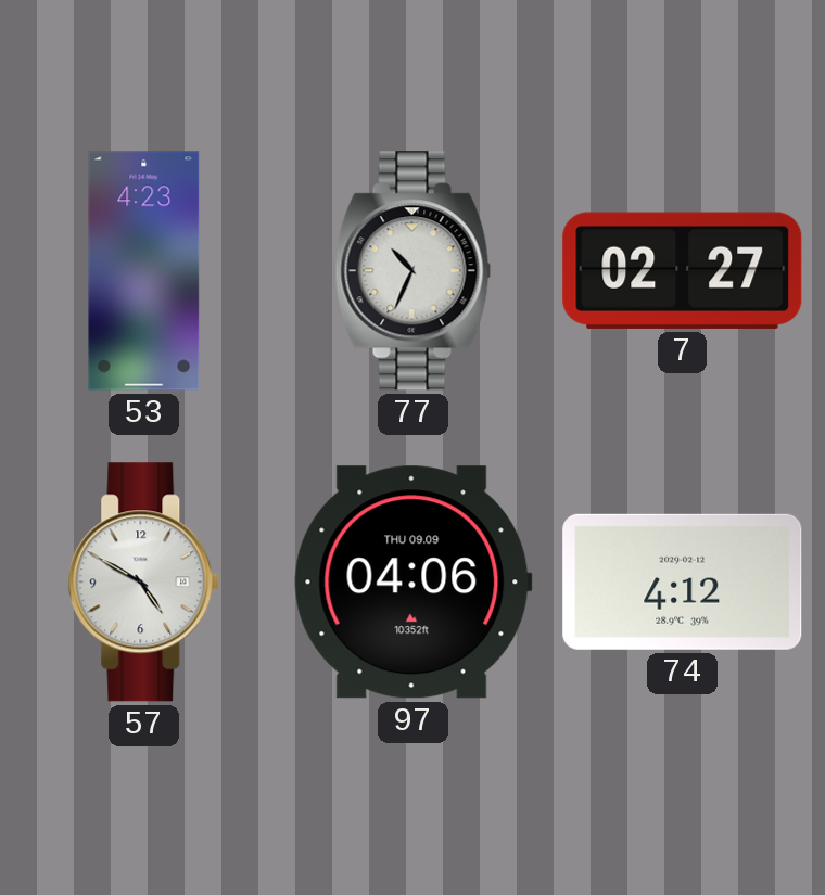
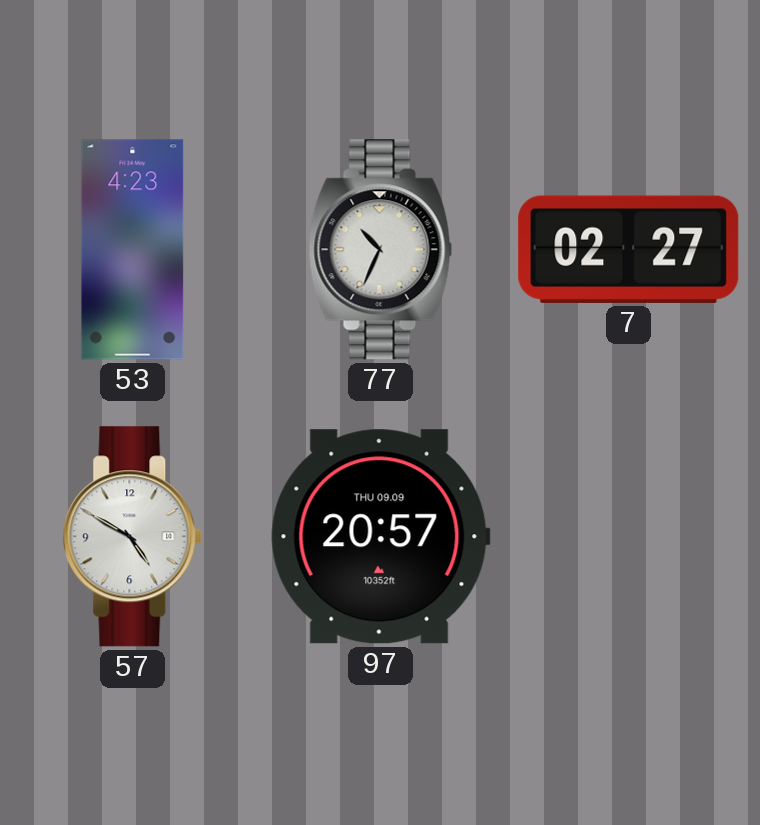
97: 04:06 -> 20:57 (380, 537)
74: 4:12 -> none (683, 581)
